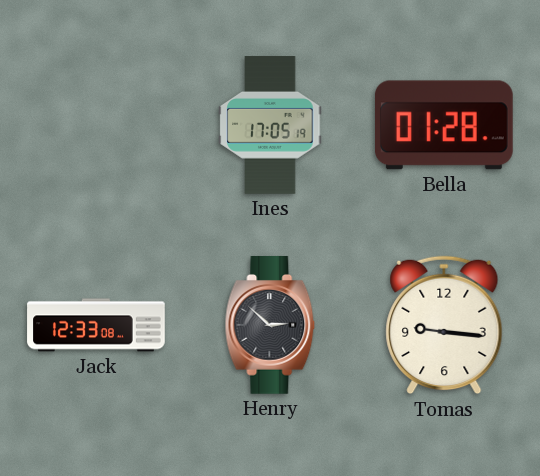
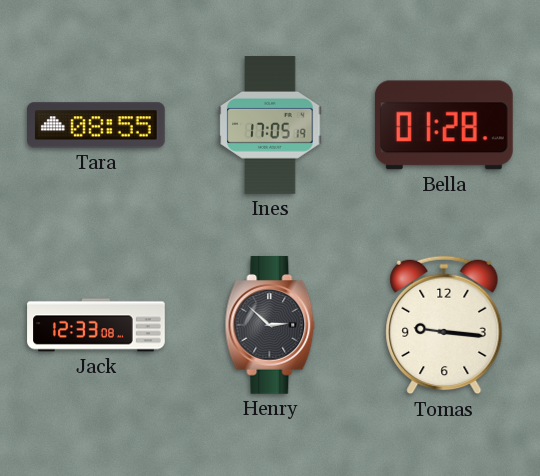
Tara: none -> 08:55 (97, 125)
